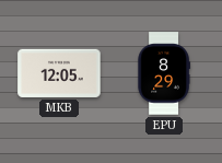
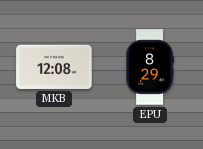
MKB: 12:05 -> 12:08 (54, 67)
